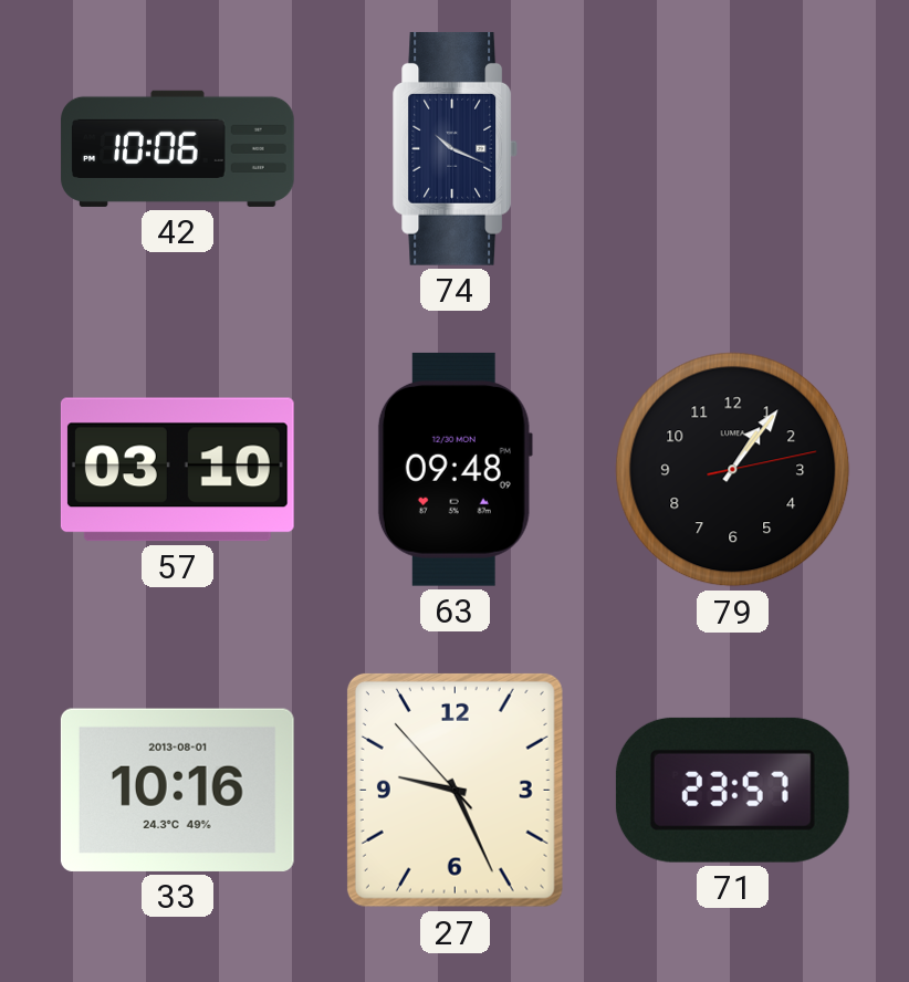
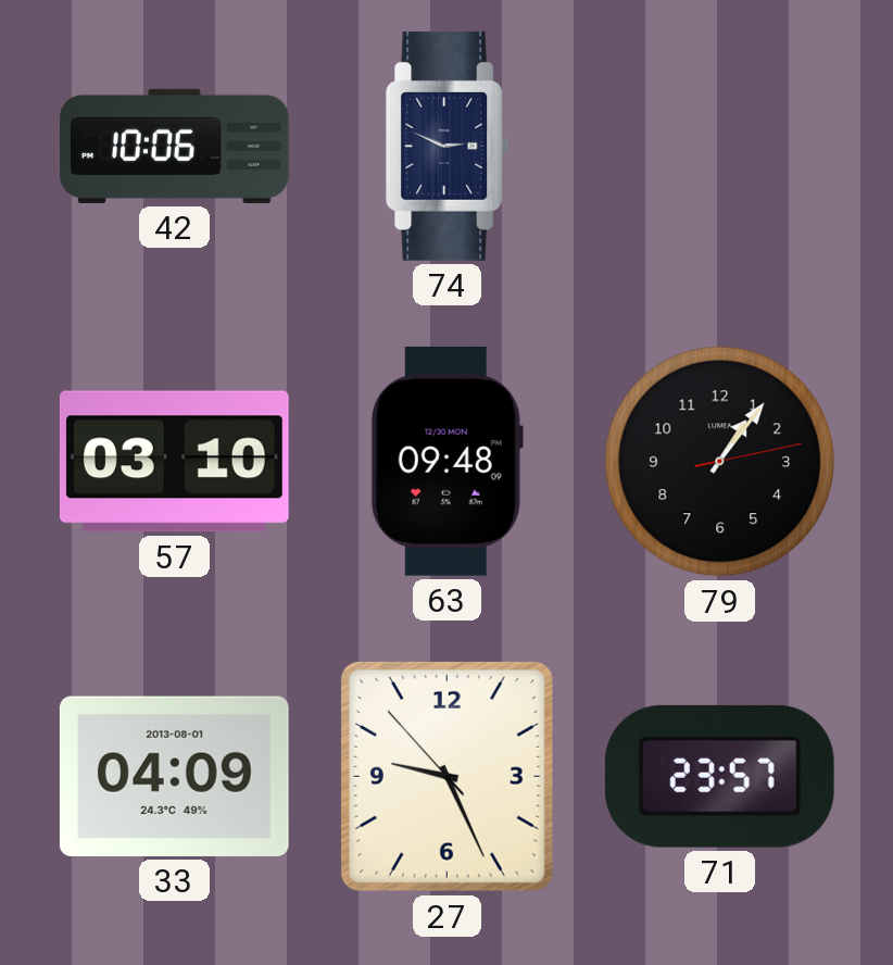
74: 10:19 -> 2:49 (448, 146)
33: 10:16 -> 04:09 (174, 776)
